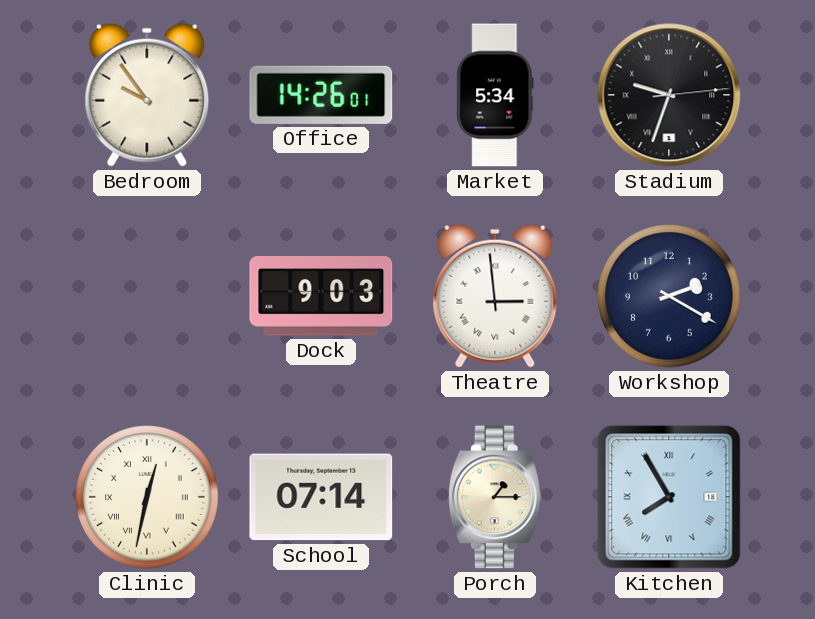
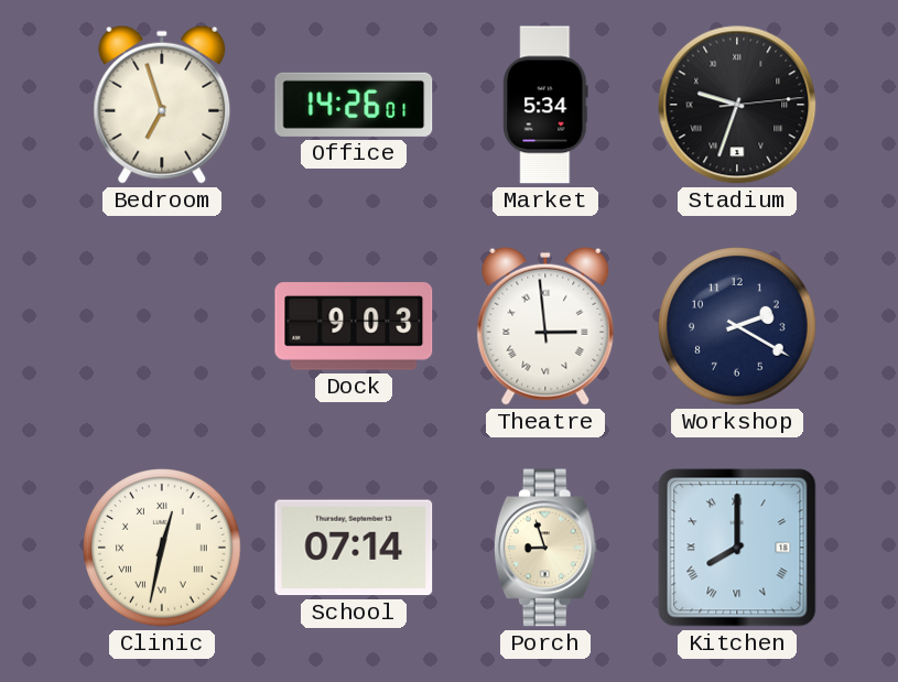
Bedroom: 9:54 -> 6:57 (162, 105)
Porch: 1:15 -> 8:57 (545, 548)
Kitchen: 7:55 -> 8:00 (737, 548)
